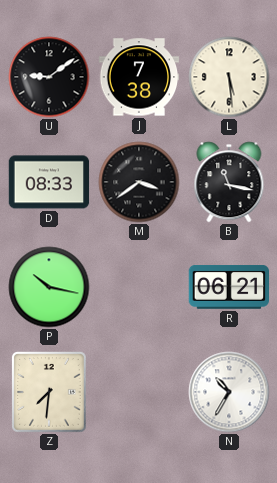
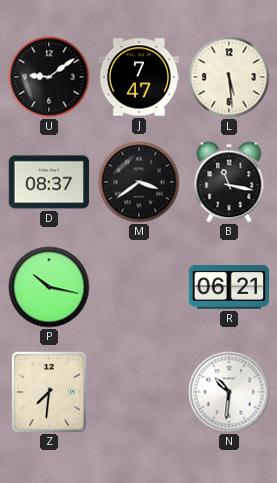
J: 7:38 -> 7:47 (139, 77)
D: 08:33 -> 08:37 (49, 182)
N: 10:35 -> 10:31 (229, 392)
